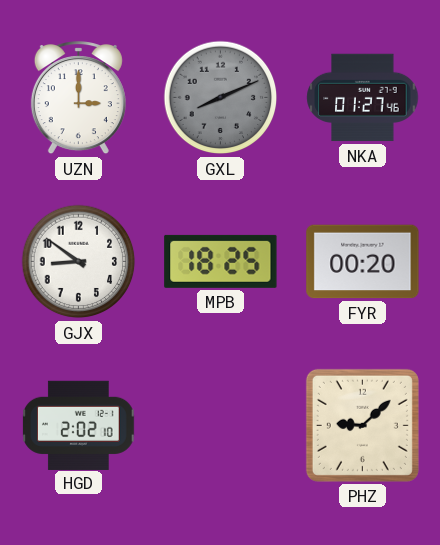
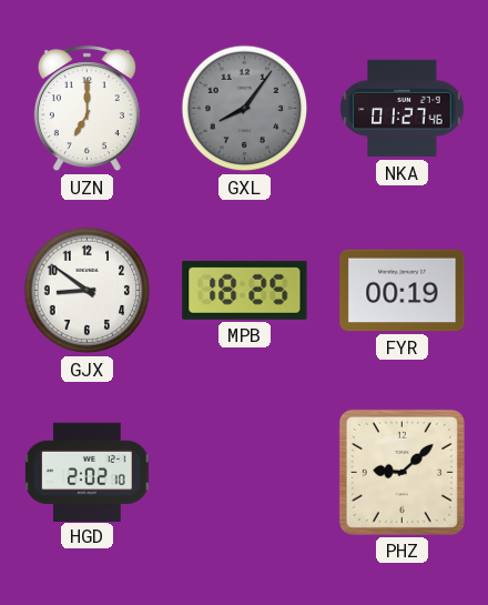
UZN: 3:00 -> 7:00 (87, 109)
GXL: 8:11 -> 8:06 (245, 109)
FYR: 00:20 -> 00:19 (403, 291)
